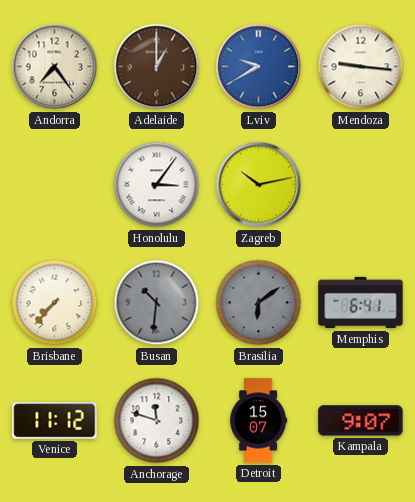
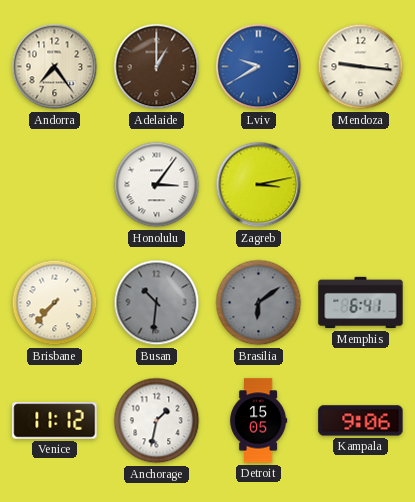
Zagreb: 10:13 -> 3:13 (259, 185)
Anchorage: 11:48 -> 1:32 (157, 421)
Detroit: 15:07 -> 15:05 (258, 421)
Kampala: 9:07 -> 9:06 (361, 421)
